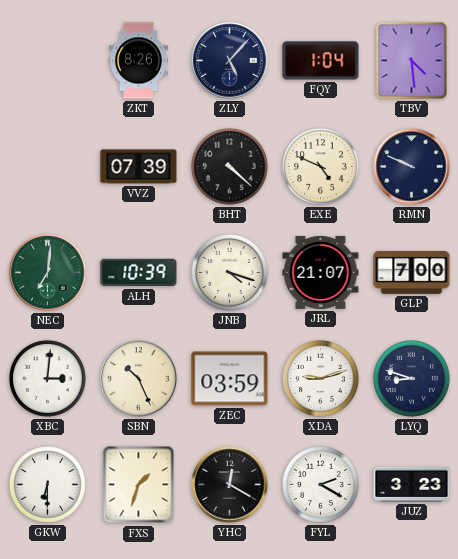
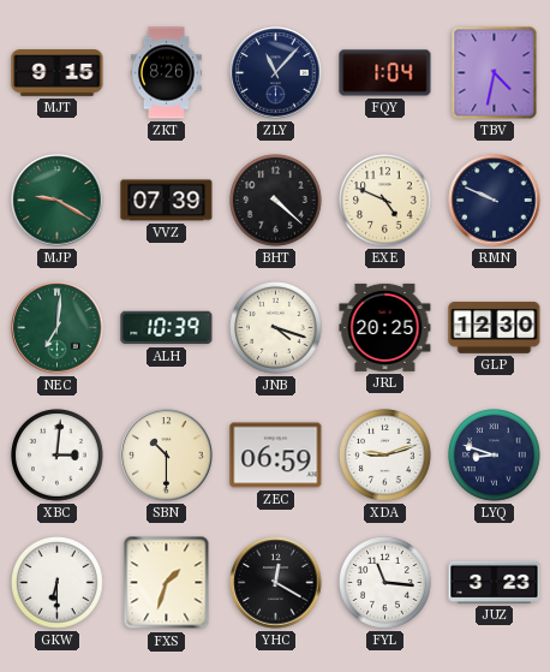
MJT: none -> 9:15 (58, 73)
ZLY: 5:07 -> 11:07 (276, 73)
TBV: 4:29 -> 4:32 (495, 73)
MJP: none -> 9:20 (58, 201)
JRL: 21:07 -> 20:25 (385, 327)
GLP: 7:00 -> 12:30 (495, 327)
SBN: 10:26 -> 10:30 (167, 456)
ZEC: 03:59 -> 06:59 (276, 456)
FYL: 2:20 -> 11:16 (385, 583)
